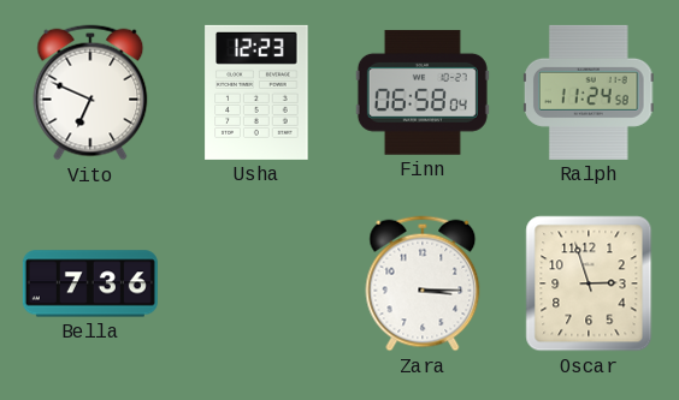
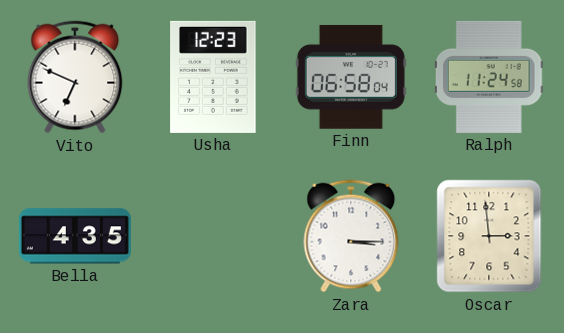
Bella: 7:36 -> 4:35 (75, 236)
Oscar: 2:57 -> 2:59 (489, 236)
